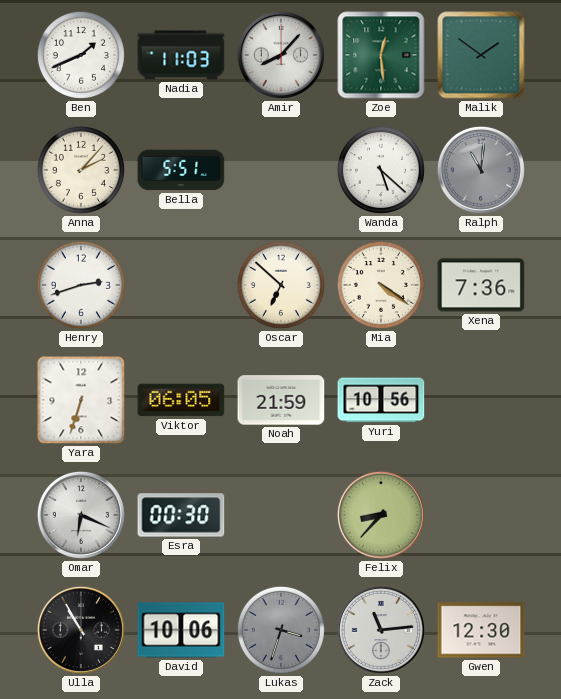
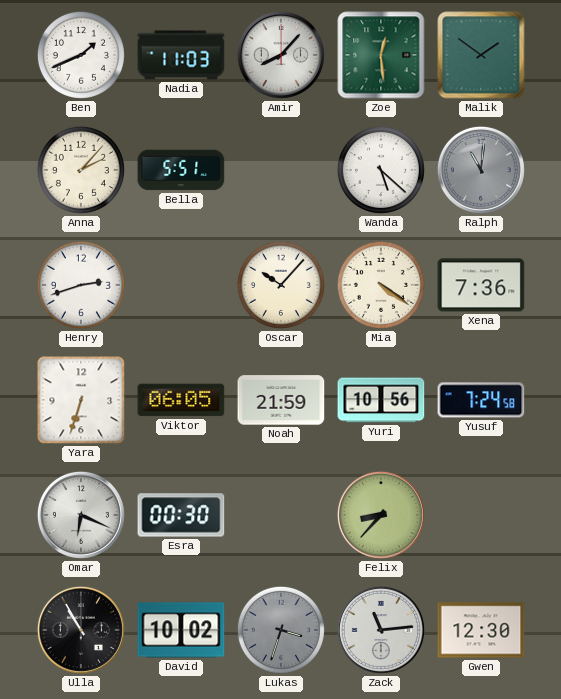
Oscar: 6:52 -> 10:07 (281, 285)
Yusuf: none -> 7:24 (481, 400)
David: 10:06 -> 10:02 (181, 630)
